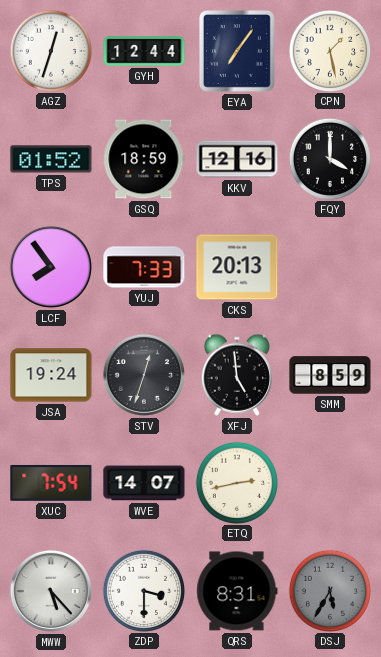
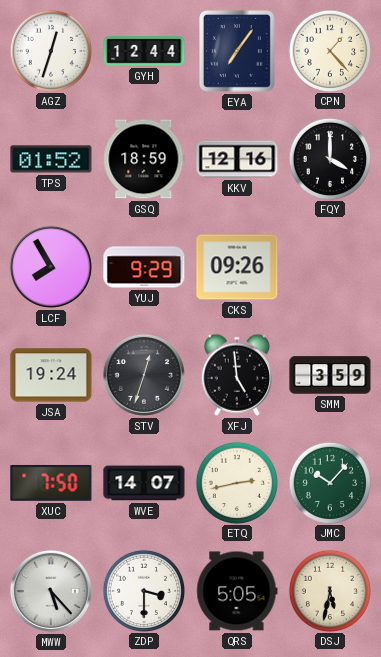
CPN: 1:28 -> 1:23 (329, 50)
LCF: 7:54 -> 7:55 (51, 267)
YUJ: 7:33 -> 9:29 (144, 267)
CKS: 20:13 -> 09:26 (237, 267)
SMM: 8:59 -> 3:59 (330, 375)
XUC: 7:54 -> 7:50 (51, 483)
JMC: none -> 10:07 (329, 482)
QRS: 8:31 -> 5:05 (237, 591)
DSJ: 5:35 -> 5:32 (329, 590)
DSJ dial: grey -> cream (329, 590)
